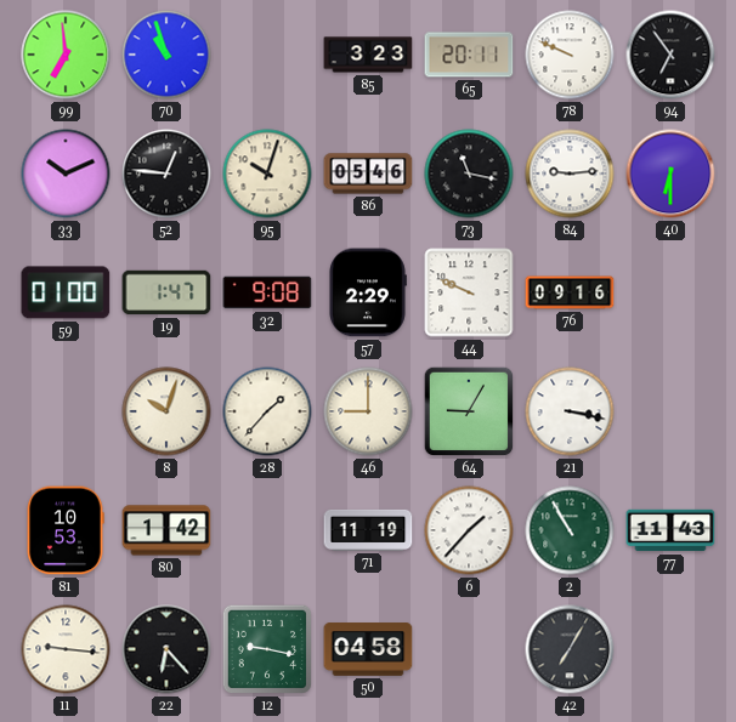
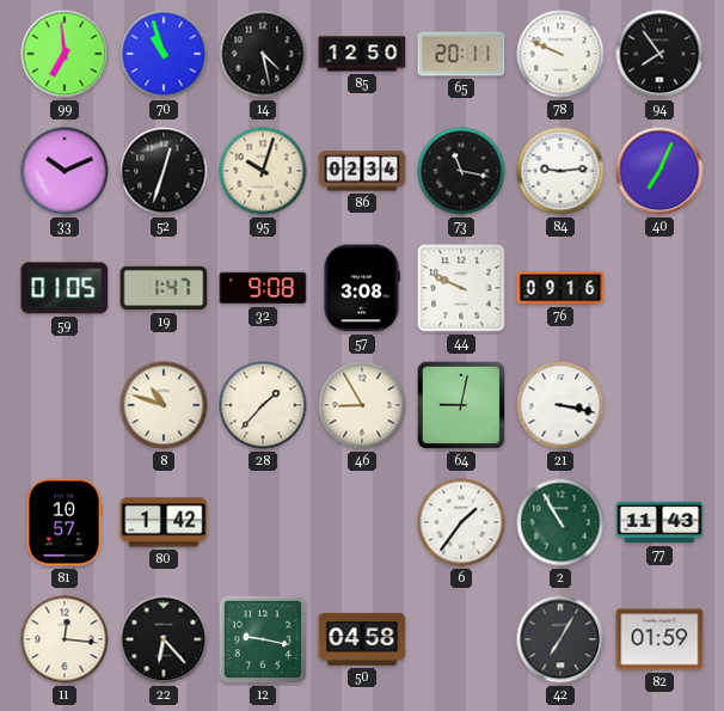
14: none -> 4:28 (263, 54)
85: 3:23 -> 12:50 (362, 54)
94: 6:54 -> 7:54 (659, 54)
52: 12:46 -> 12:33 (164, 171)
86: 05:46 -> 02:34 (362, 171)
40: 6:30 -> 7:04 (659, 171)
59: 01:00 -> 01:05 (65, 288)
57: 2:29 -> 3:08 (362, 288)
8: 10:03 -> 10:48 (164, 405)
46: 9:00 -> 8:55 (362, 405)
64: 9:05 -> 9:02 (461, 405)
81: 10:53 -> 10:57 (65, 522)
71: 11:19 -> none (368, 530)
6: 1:37 -> 1:36 (461, 522)
11: 9:16 -> 12:16 (65, 639)
82: none -> 01:59 (659, 639)
